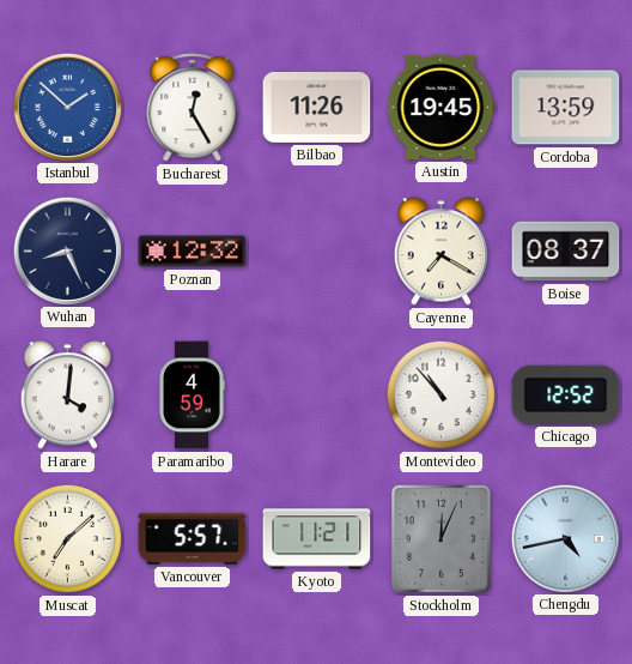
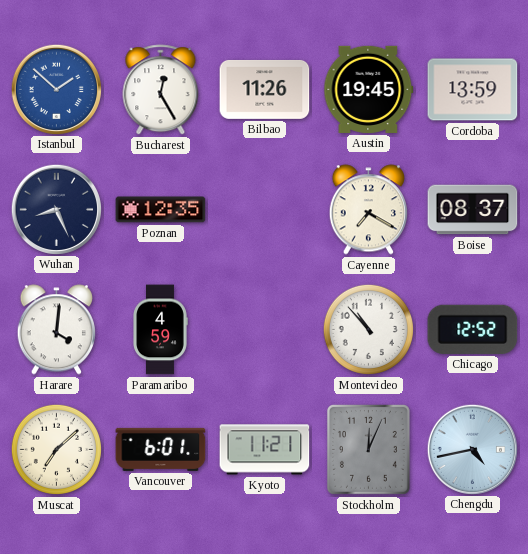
Poznan: 12:32 -> 12:35 (161, 210)
Vancouver: 5:57 -> 6:01 (161, 449)
